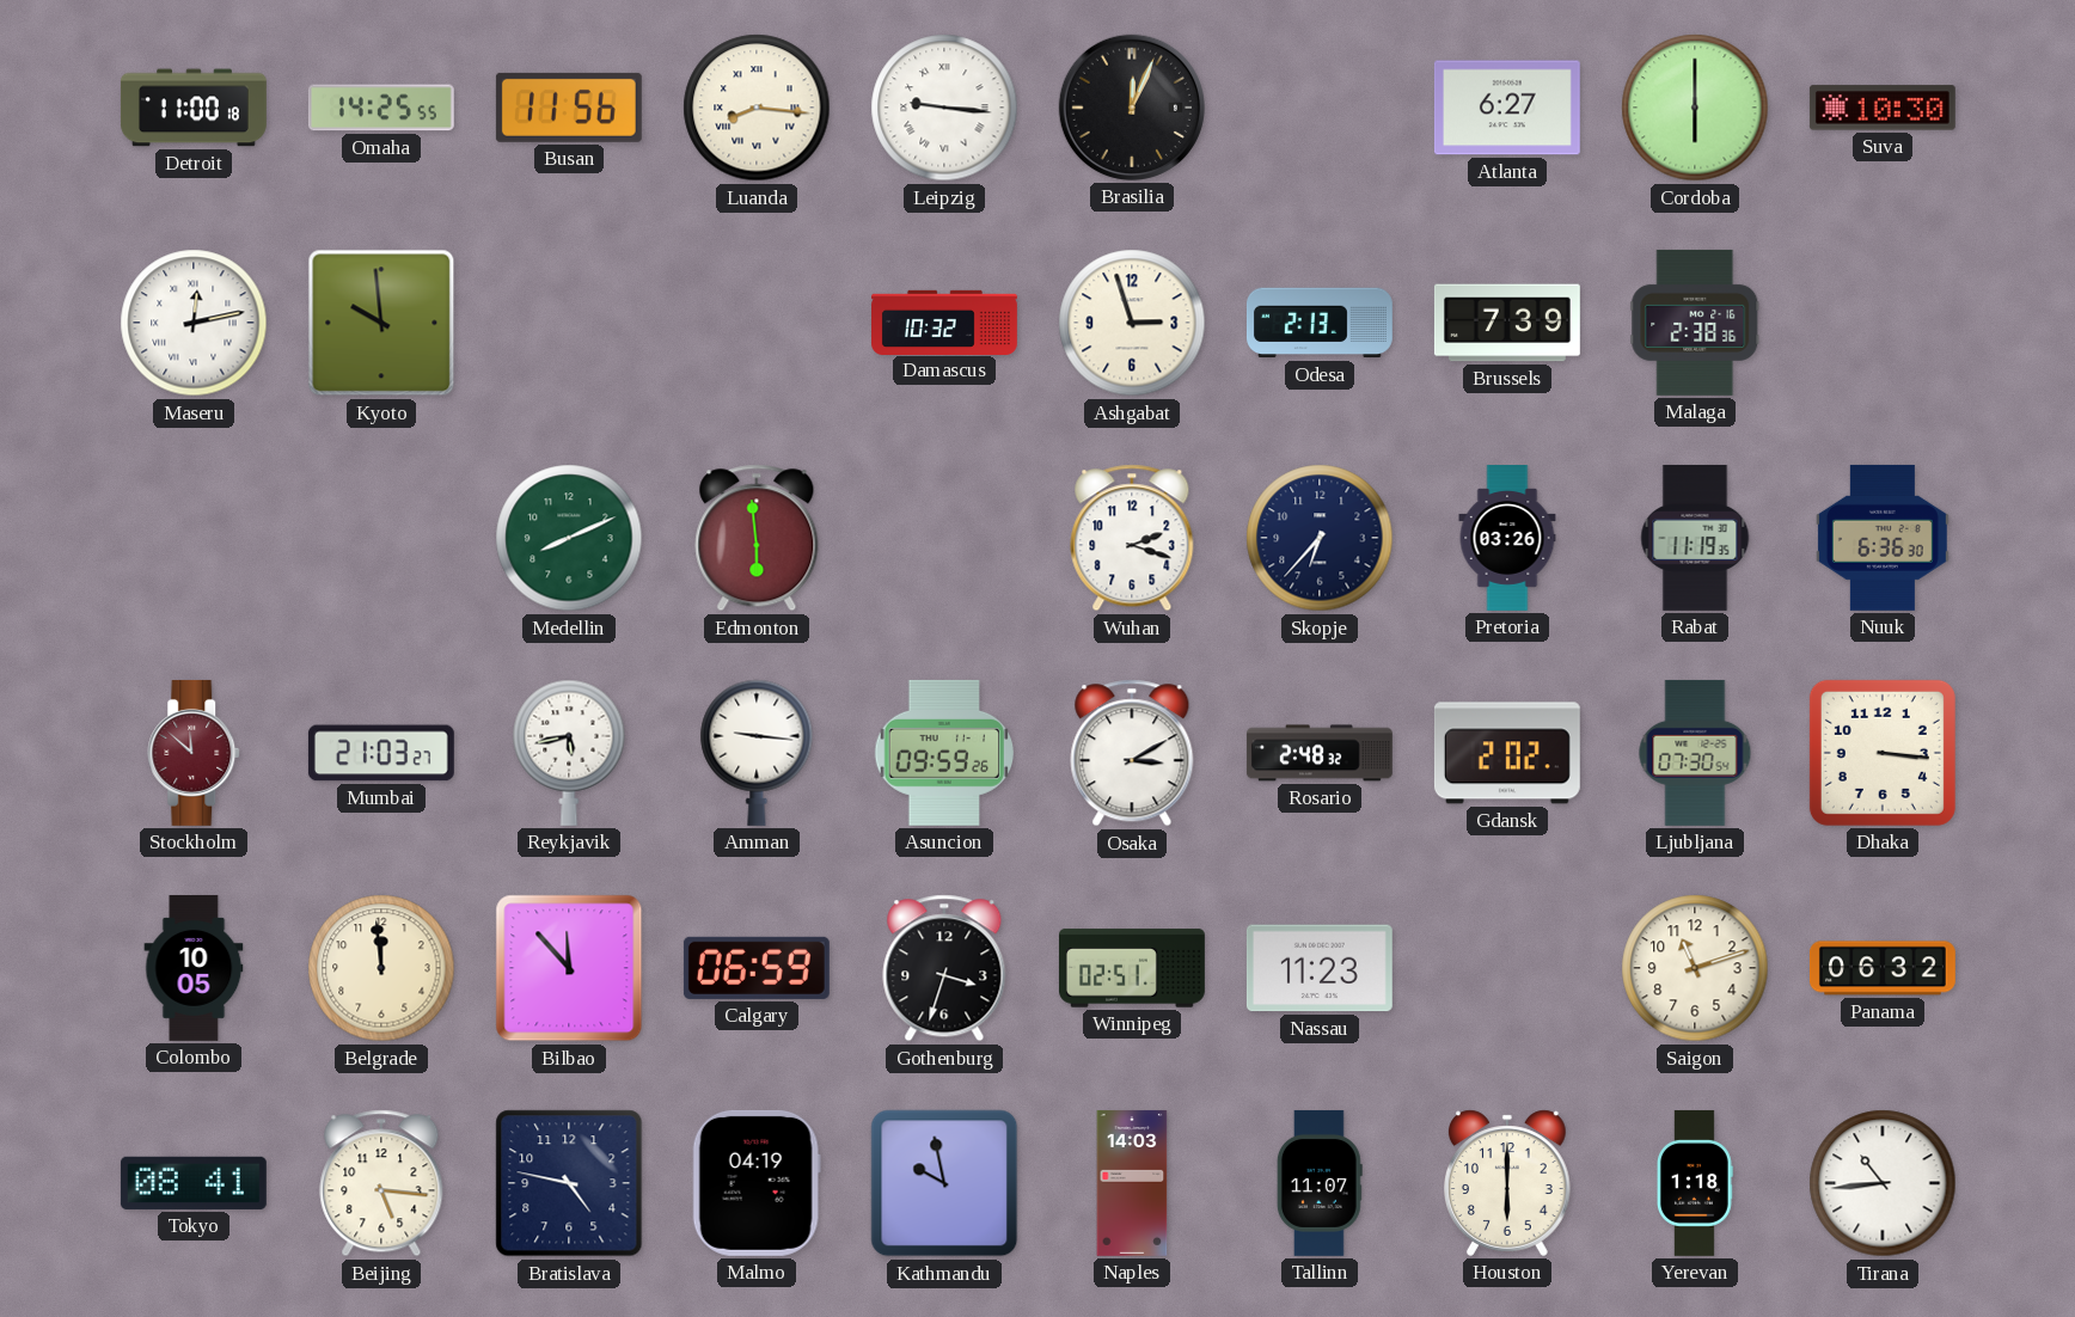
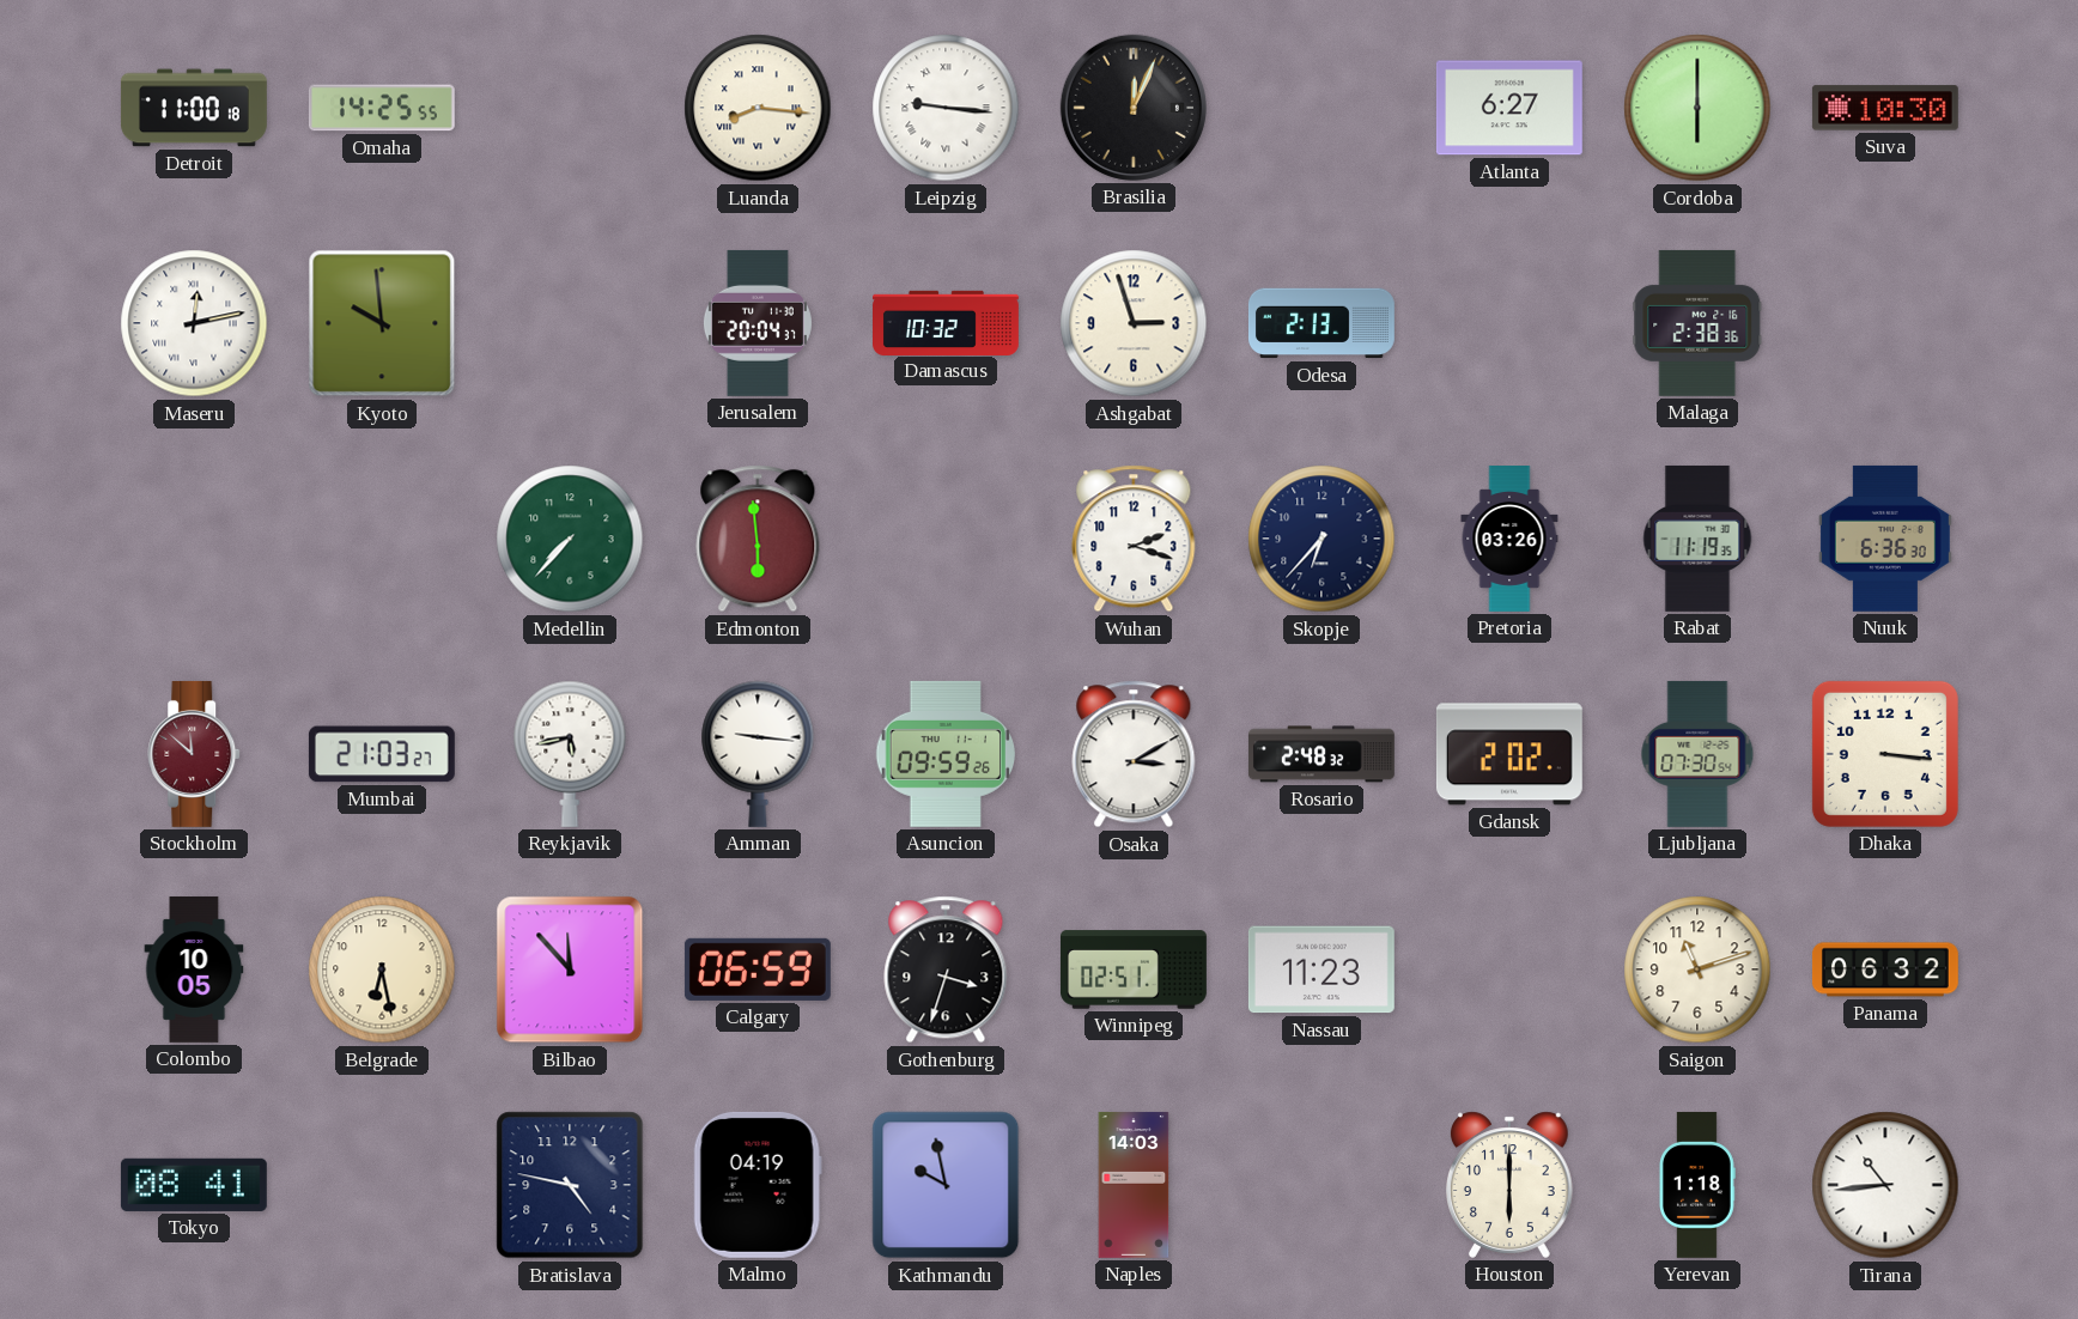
Busan: 11:56 -> none (569, 108)
Jerusalem: none -> 20:04 (758, 323)
Brussels: 7:39 -> none (1507, 323)
Medellin: 8:11 -> 7:37 (570, 539)
Belgrade: 11:59 -> 6:28 (382, 970)
Beijing: 5:16 -> none (381, 1183)
Tallinn: 11:07 -> none (1320, 1183)
